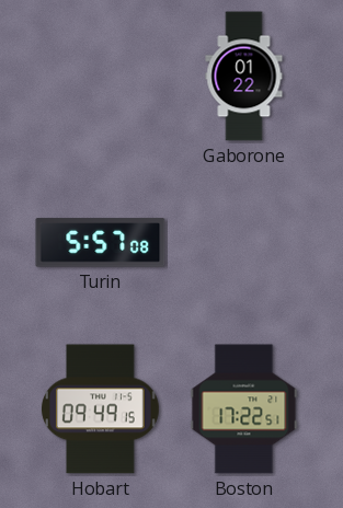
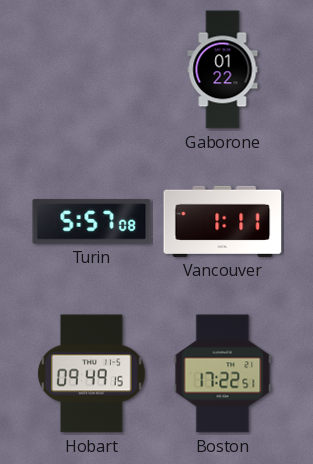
Vancouver: none -> 1:11 (223, 221)
